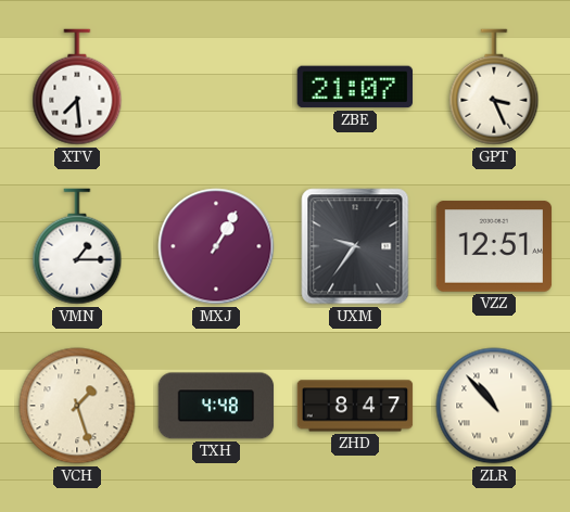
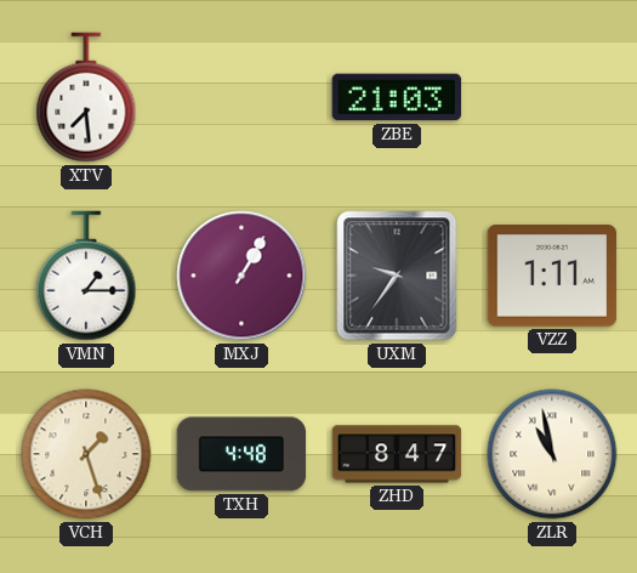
ZBE: 21:07 -> 21:03 (397, 97)
GPT: 3:26 -> none (494, 87)
VZZ: 12:51 -> 1:11 (552, 276)
ZLR: 10:53 -> 10:58 (552, 454)
